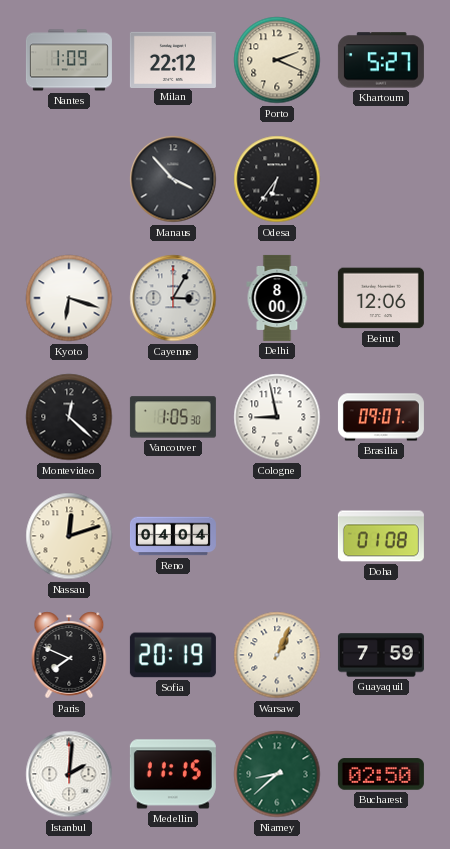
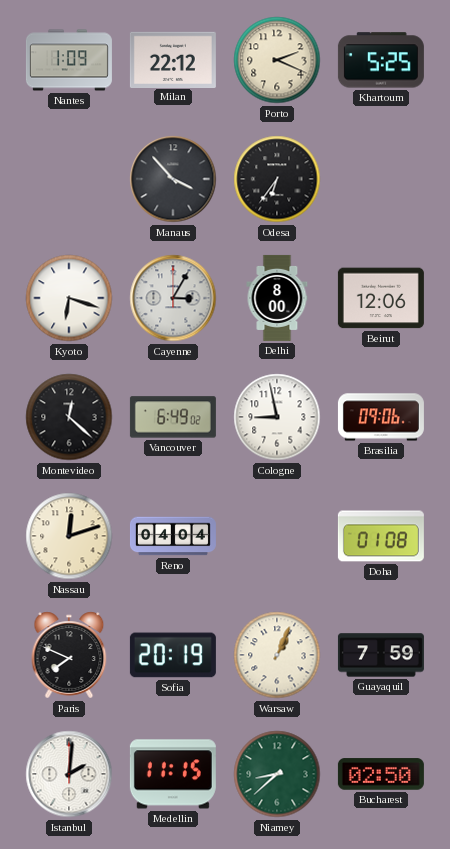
Khartoum: 5:27 -> 5:25 (381, 60)
Vancouver: 1:05 -> 6:49 (173, 417)
Brasilia: 09:07 -> 09:06 (381, 417)
